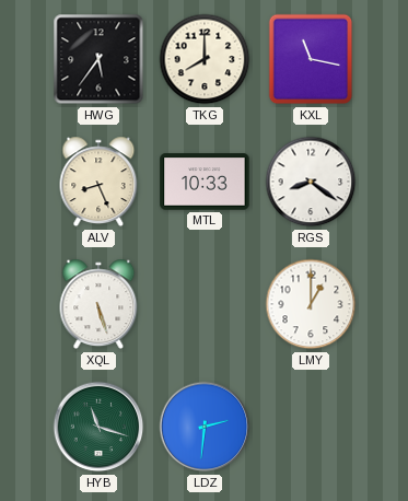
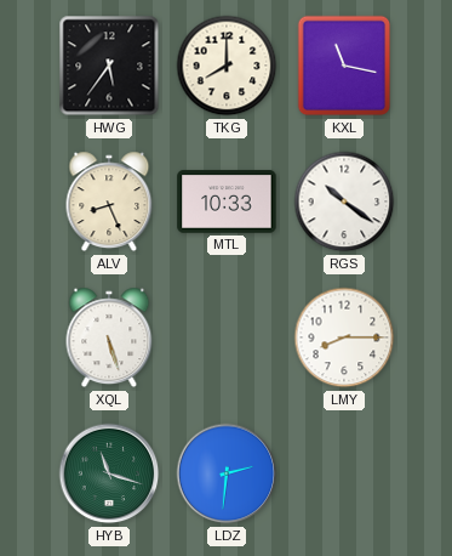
RGS: 8:21 -> 10:21 (344, 202)
LMY: 1:00 -> 8:15 (344, 337)
